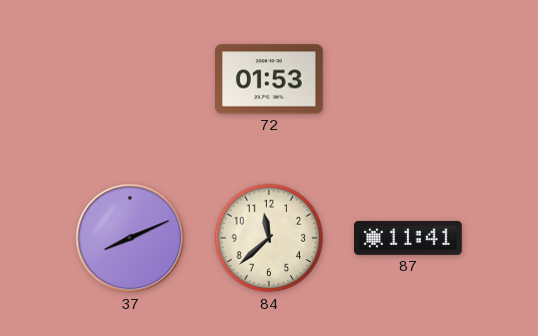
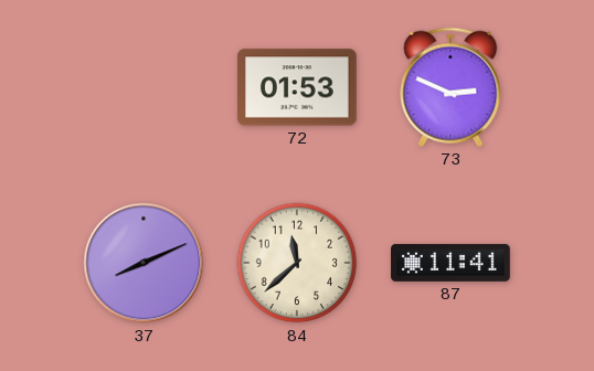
73: none -> 2:49 (450, 87)
